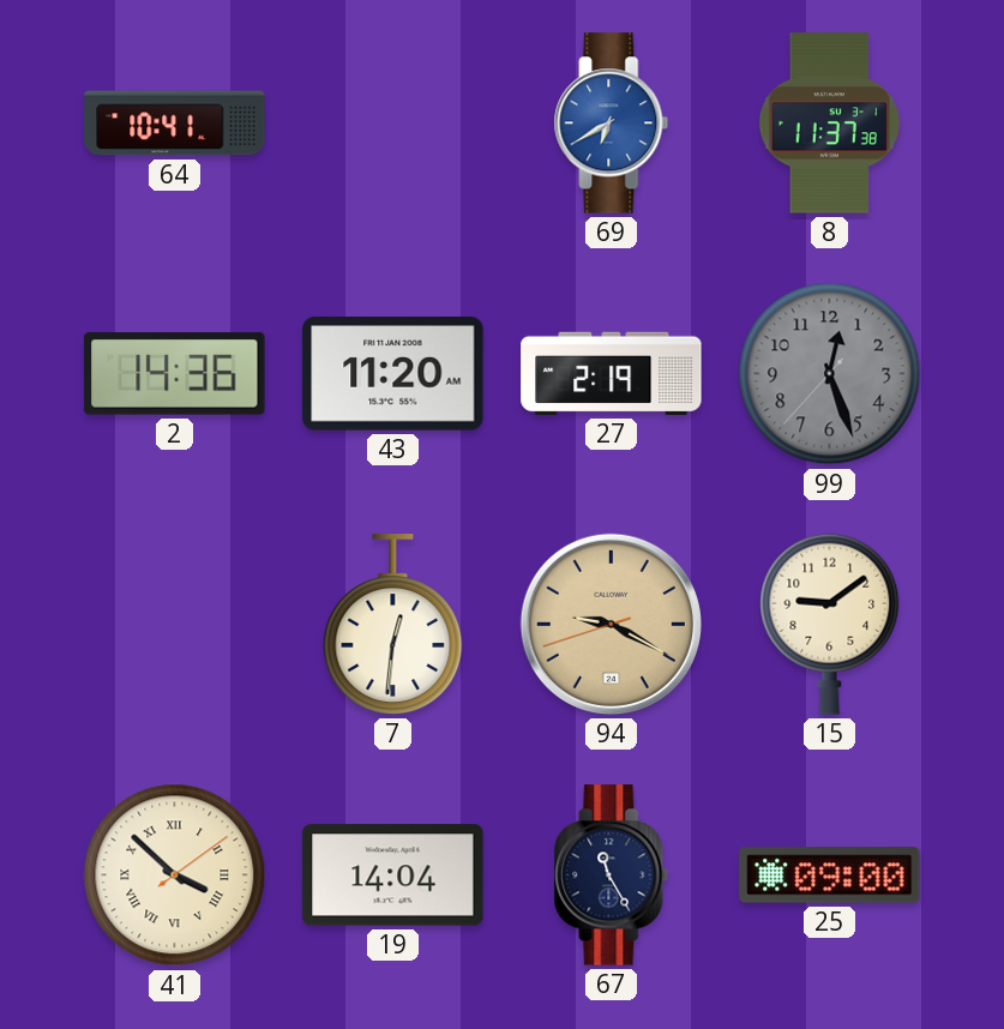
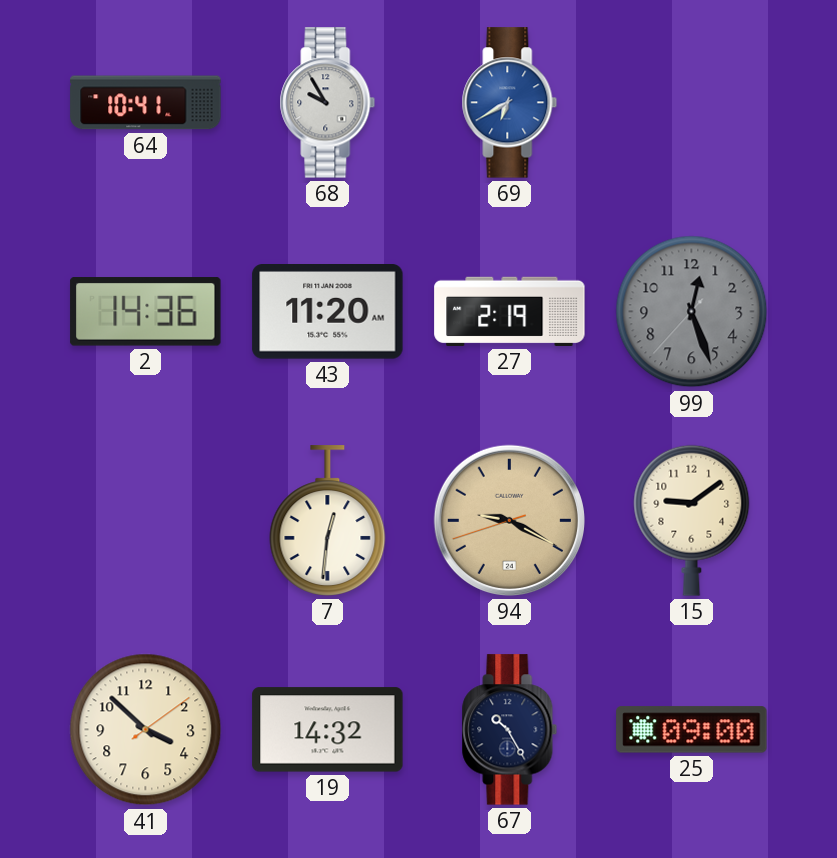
68: none -> 9:55 (328, 103)
8: 11:37 -> none (829, 124)
41 numerals: Roman -> Arabic (146, 730)
19: 14:04 -> 14:32 (328, 730)
67: 11:25 -> 10:25 (510, 730)
